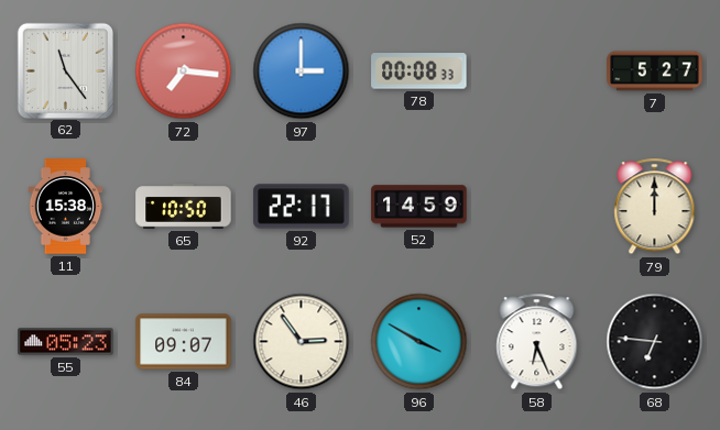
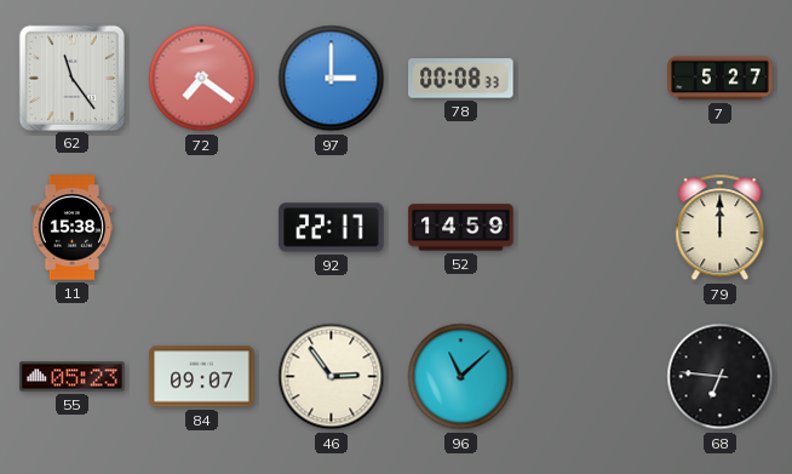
72: 7:16 -> 7:21 (202, 79)
65: 10:50 -> none (184, 207)
96: 3:50 -> 11:08 (461, 377)
58: 6:26 -> none (537, 342)
